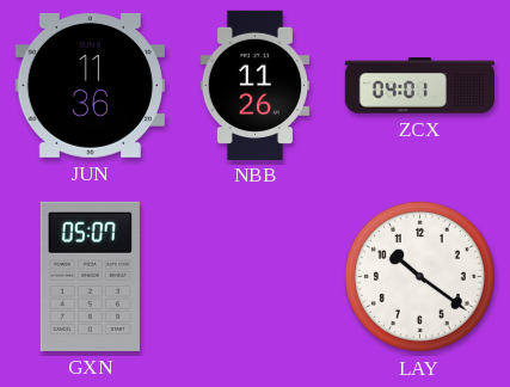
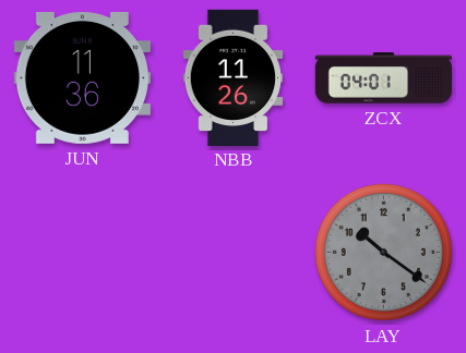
GXN: 05:07 -> none (90, 276)
LAY dial: white -> grey (383, 252)
